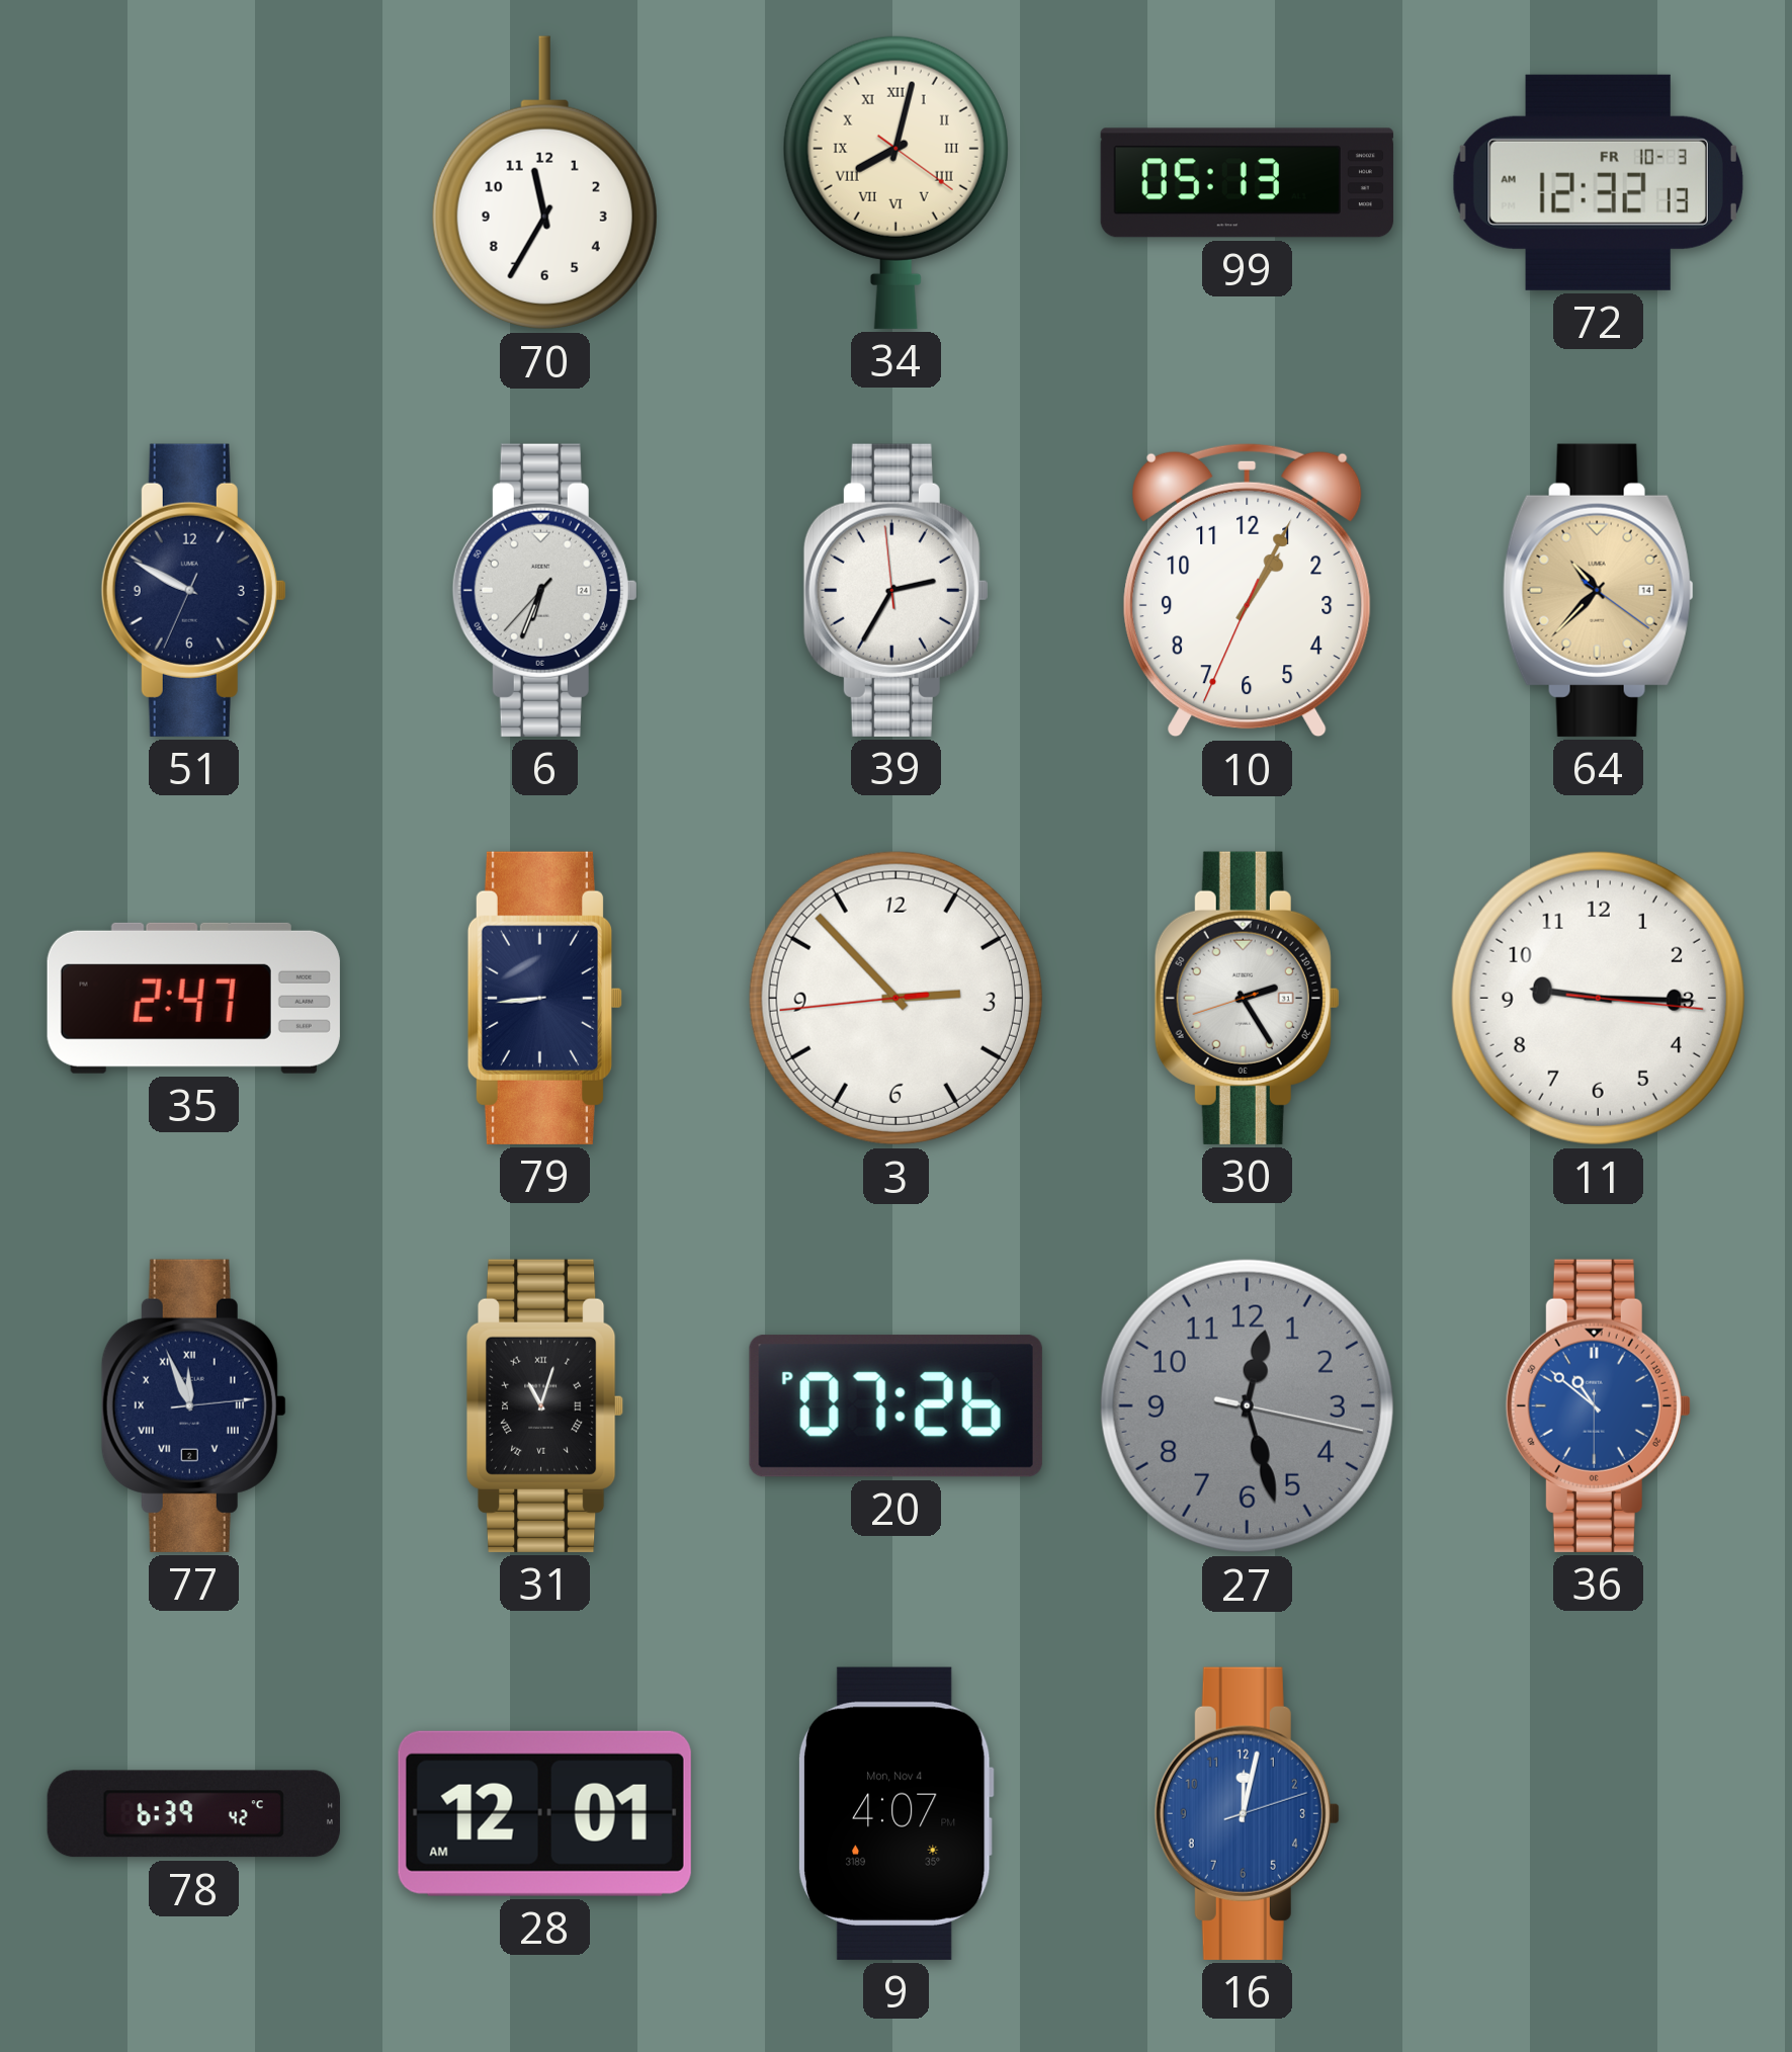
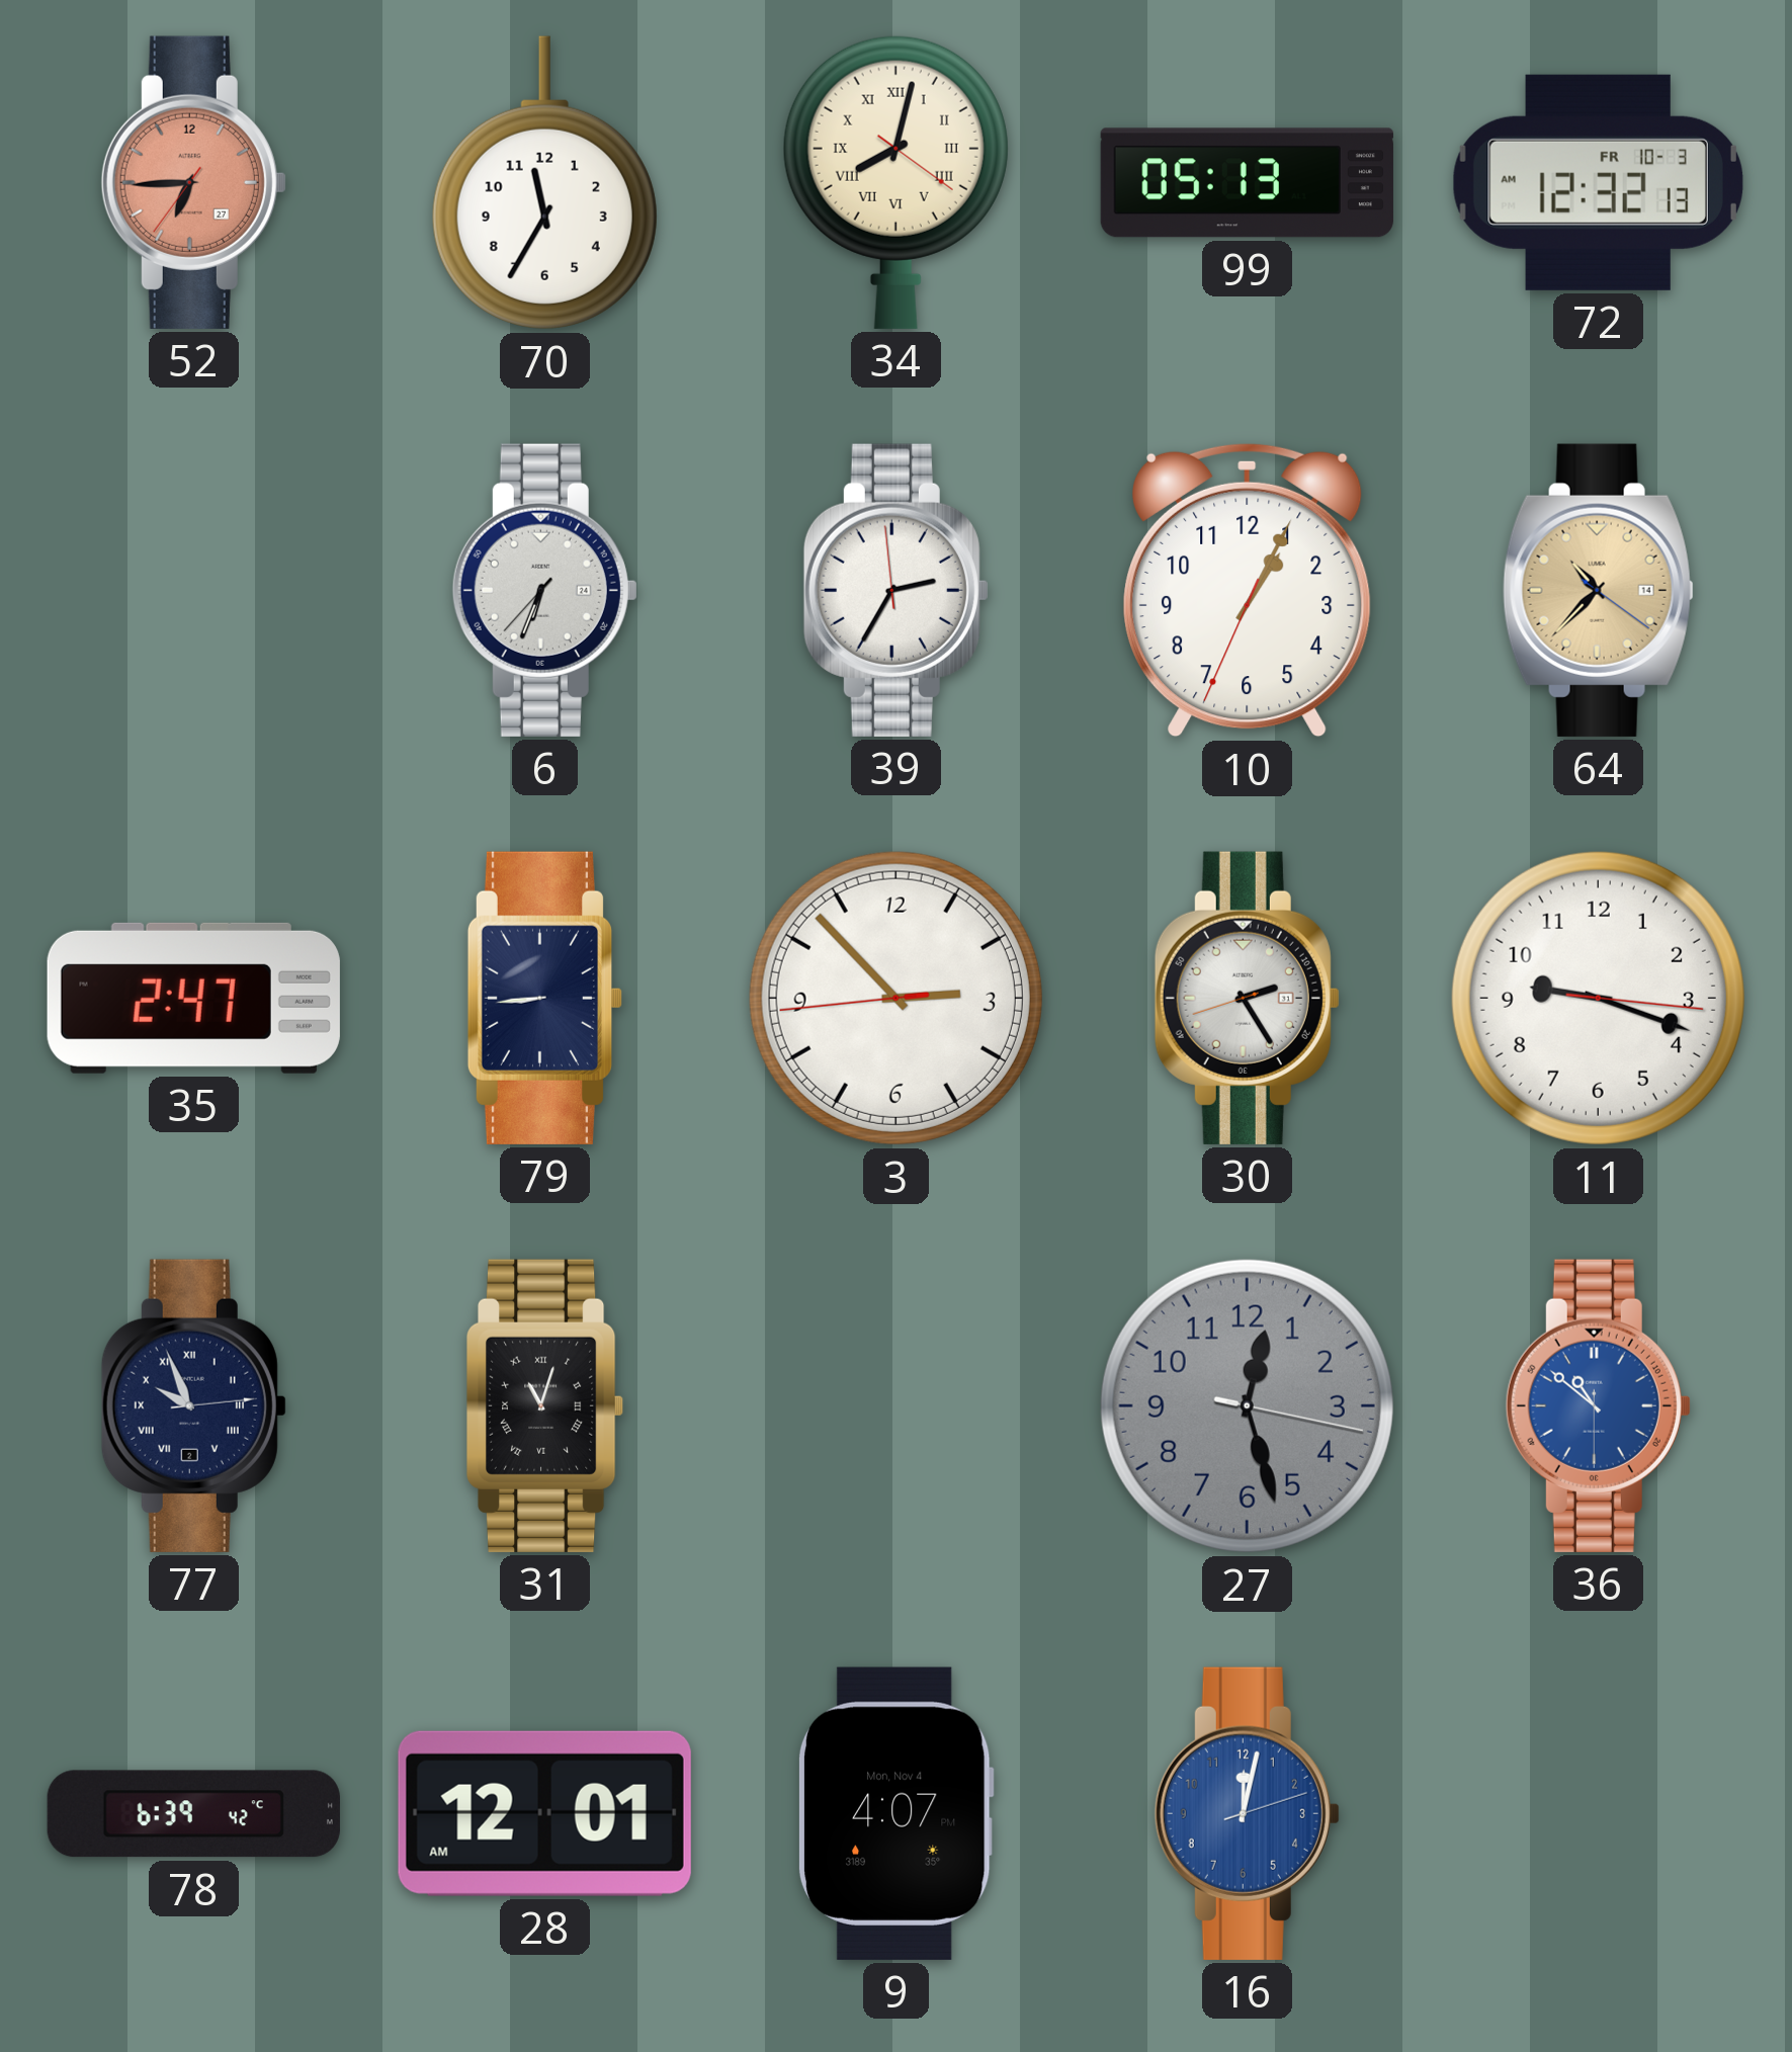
52: none -> 6:44 (193, 182)
51: 9:49 -> none (193, 590)
11: 9:15 -> 9:18 (1598, 998)
77: 11:56 -> 9:56 (193, 1405)
20: 07:26 -> none (895, 1406)
